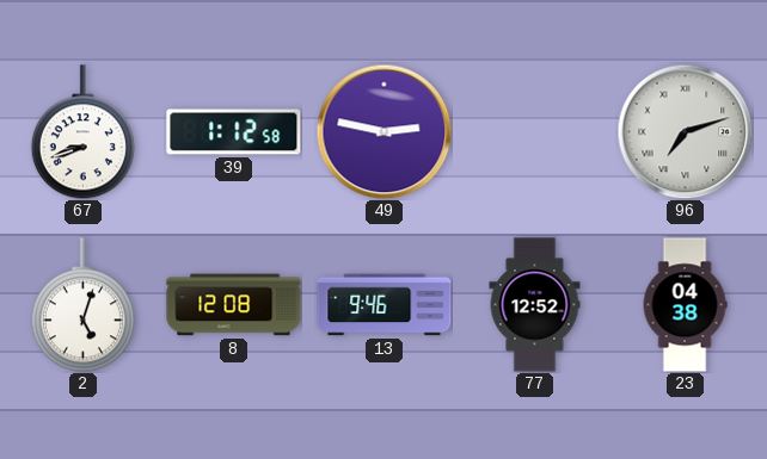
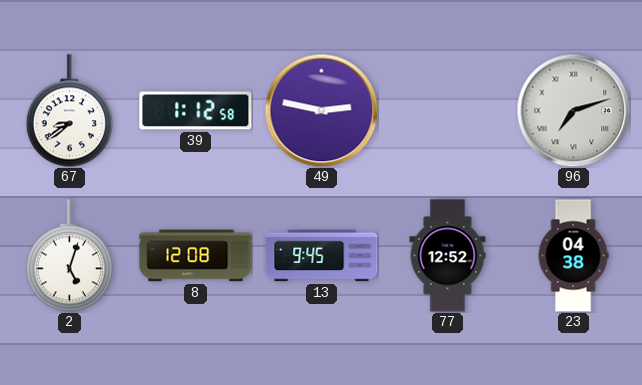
67: 8:42 -> 8:39 (69, 111)
13: 9:46 -> 9:45 (322, 256)
